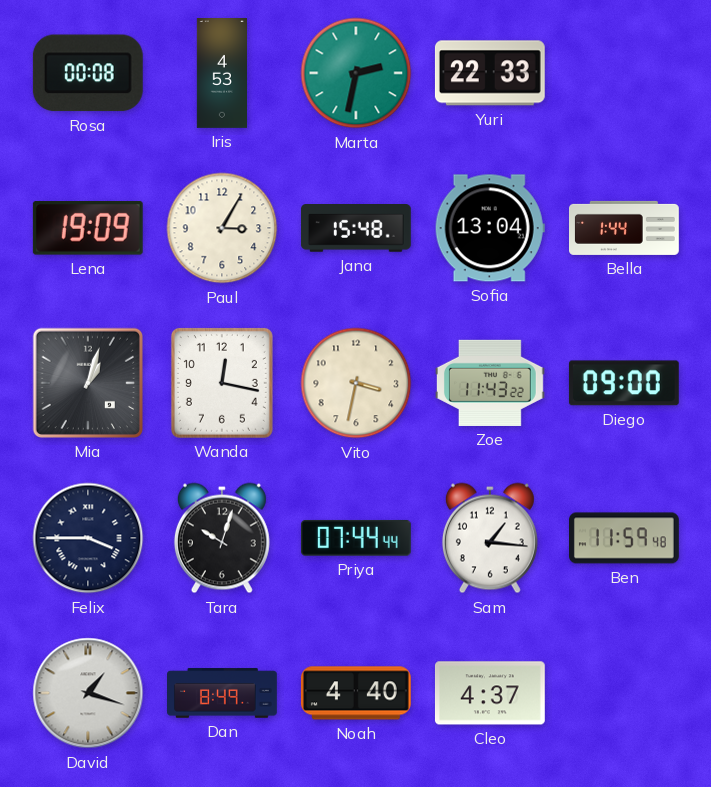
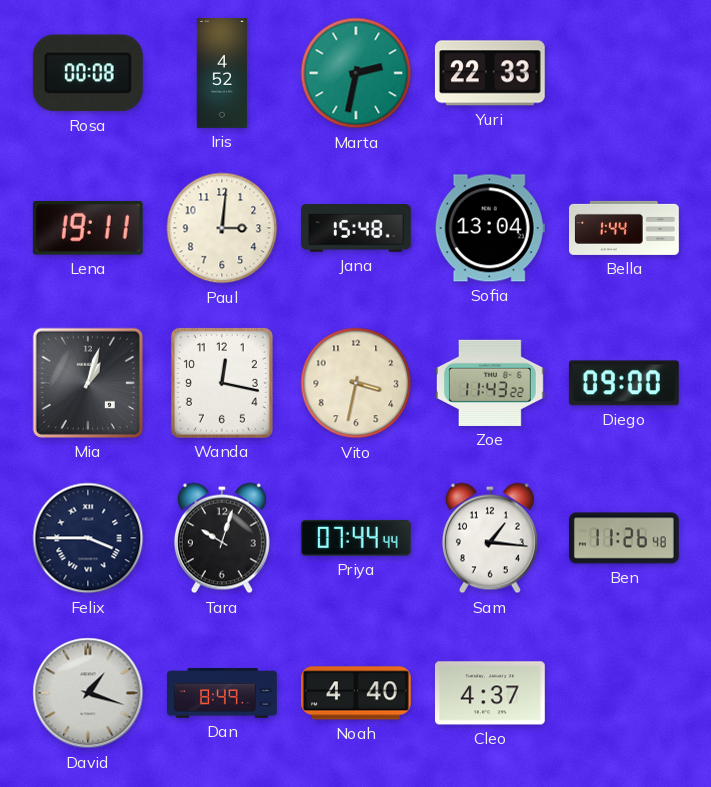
Iris: 4:53 -> 4:52 (221, 74)
Lena: 19:09 -> 19:11 (88, 229)
Paul: 3:05 -> 3:01 (222, 228)
Ben: 11:59 -> 11:26 (625, 538)
